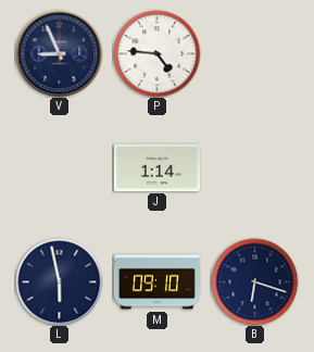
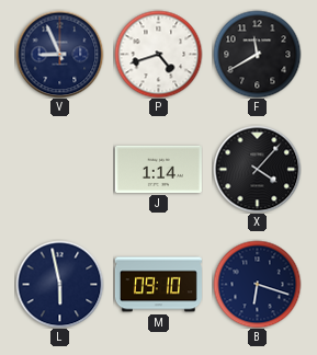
P: 4:46 -> 4:42 (158, 54)
F: none -> 11:40 (257, 54)
X: none -> 4:07 (257, 169)
